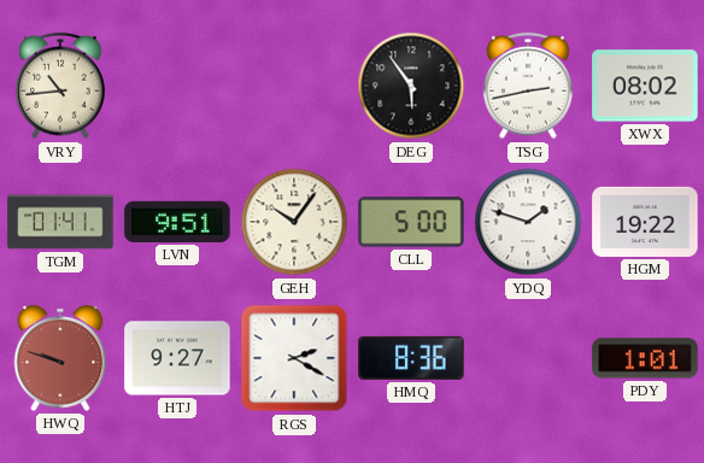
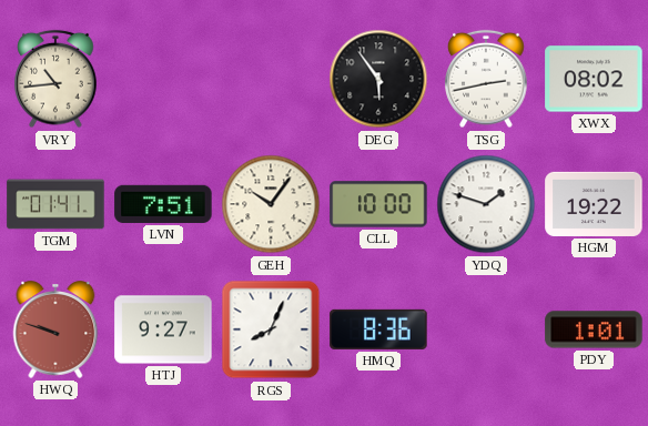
LVN: 9:51 -> 7:51 (163, 204)
CLL: 5:00 -> 10:00 (378, 204)
RGS: 2:20 -> 8:04 (271, 329)
